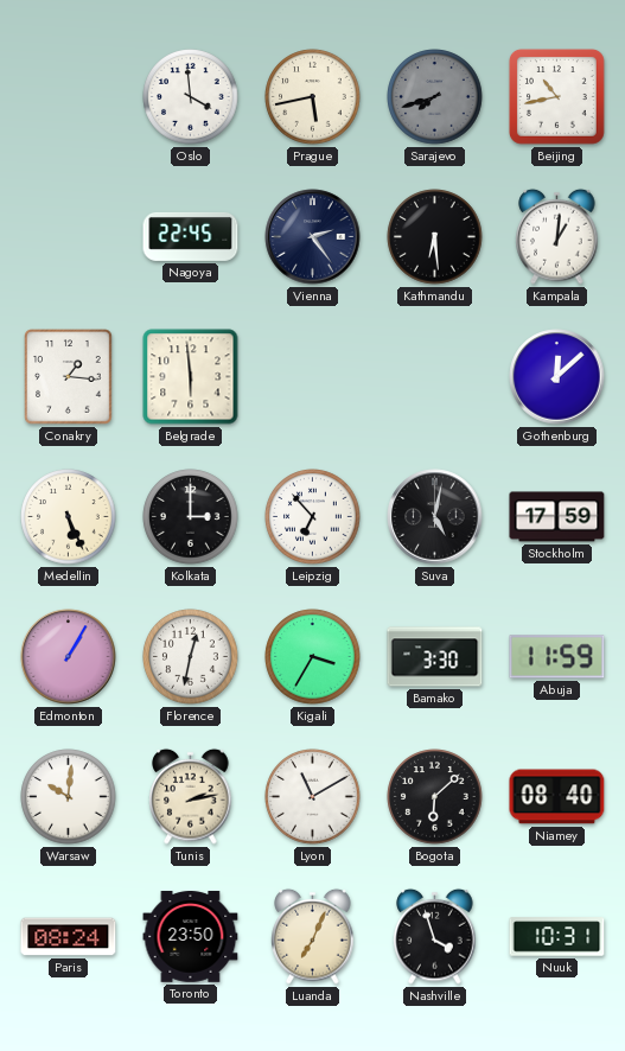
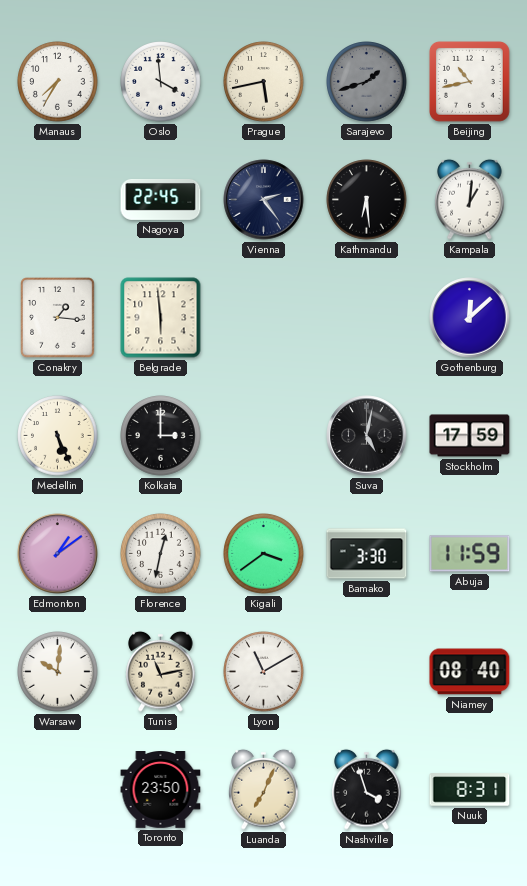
Manaus: none -> 7:35 (58, 82)
Sarajevo: 7:42 -> 1:42 (367, 82)
Leipzig: 6:53 -> none (313, 517)
Edmonton: 1:05 -> 1:09 (58, 554)
Kigali: 3:35 -> 3:39 (264, 554)
Tunis: 2:13 -> 11:13 (161, 671)
Bogota: 6:08 -> none (435, 797)
Paris: 08:24 -> none (69, 937)
Nuuk: 10:31 -> 8:31 (470, 790)
